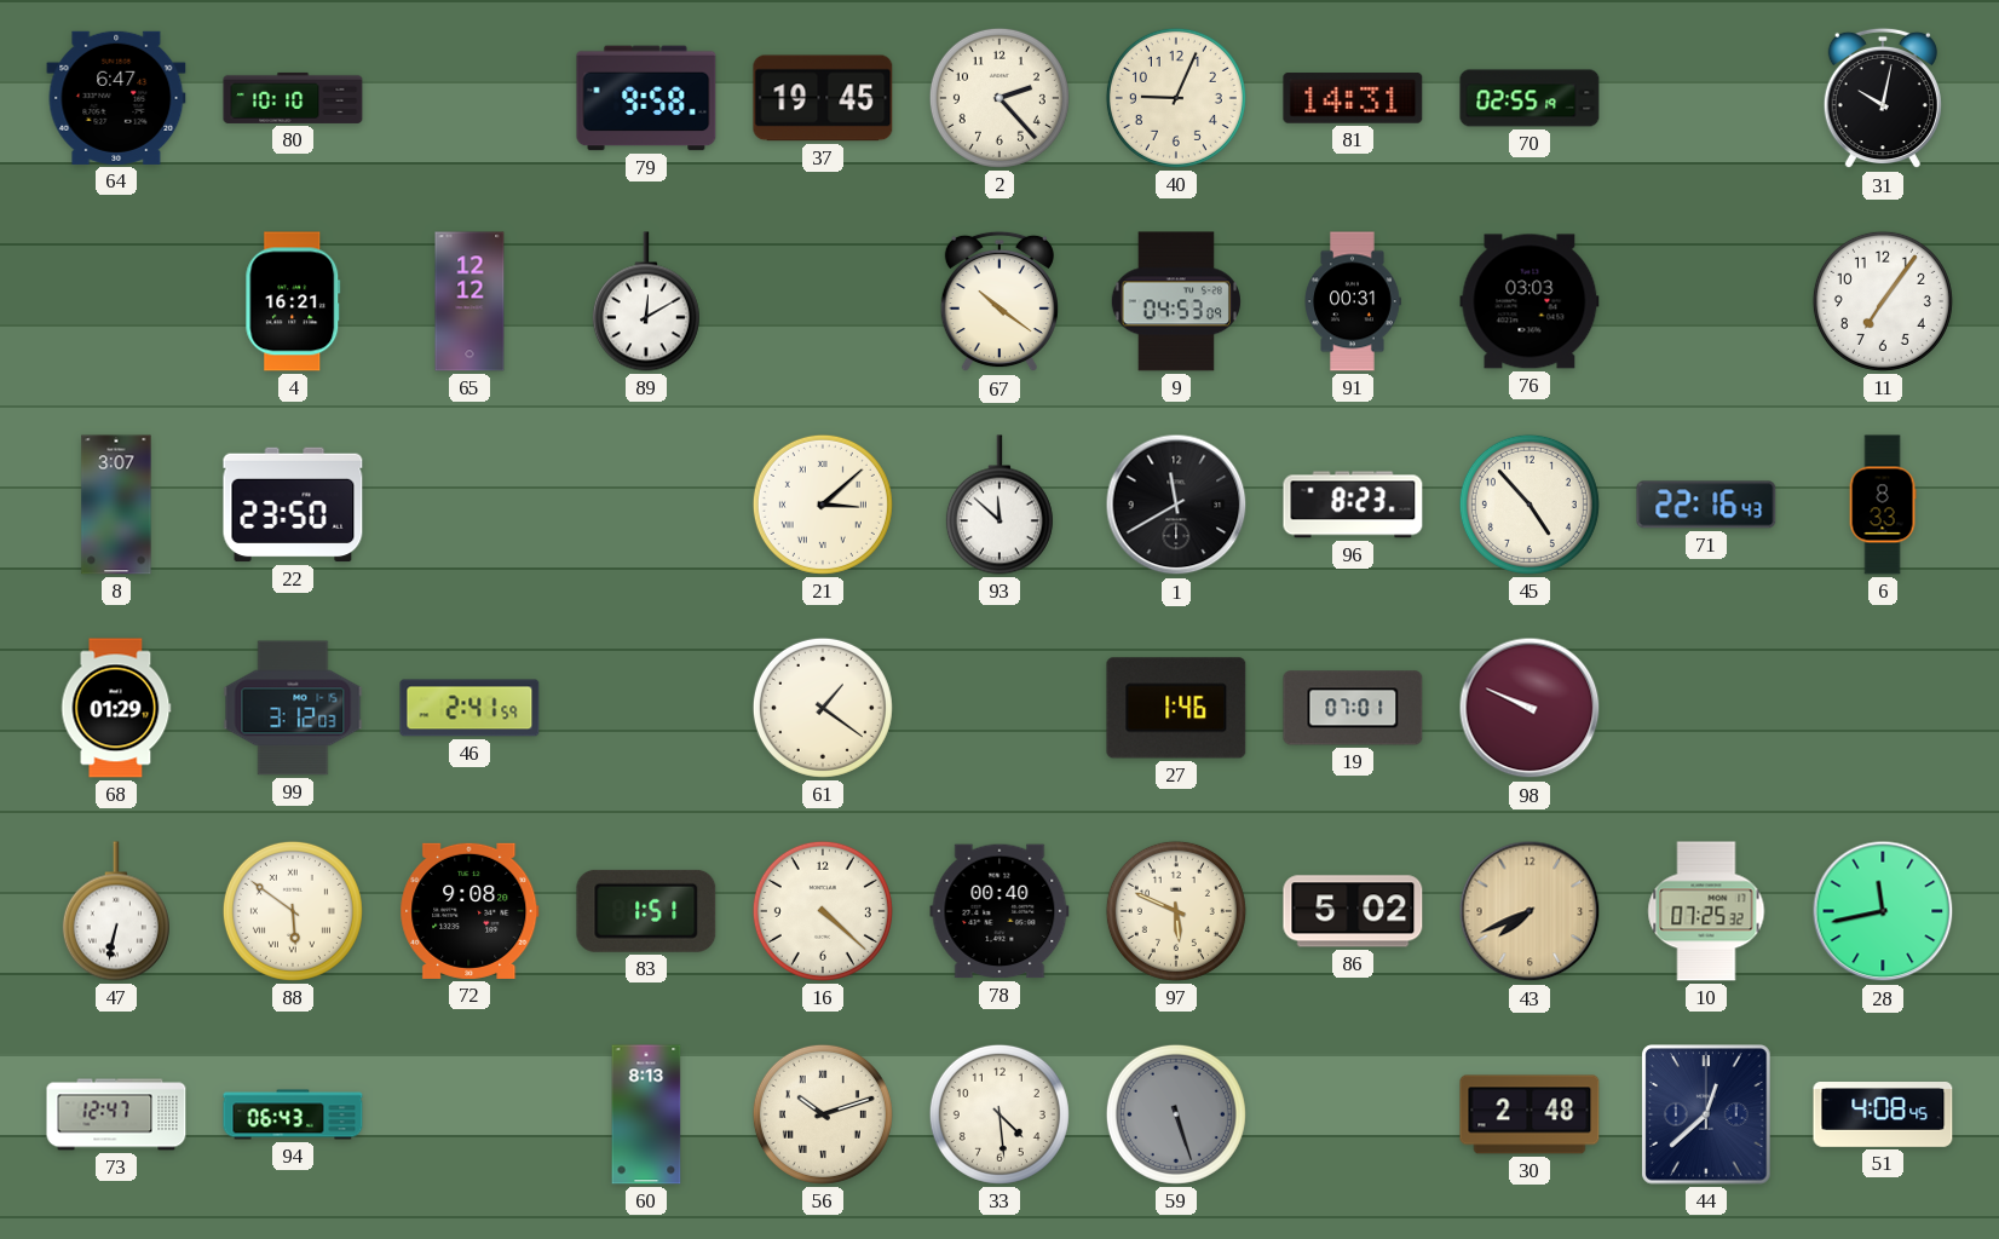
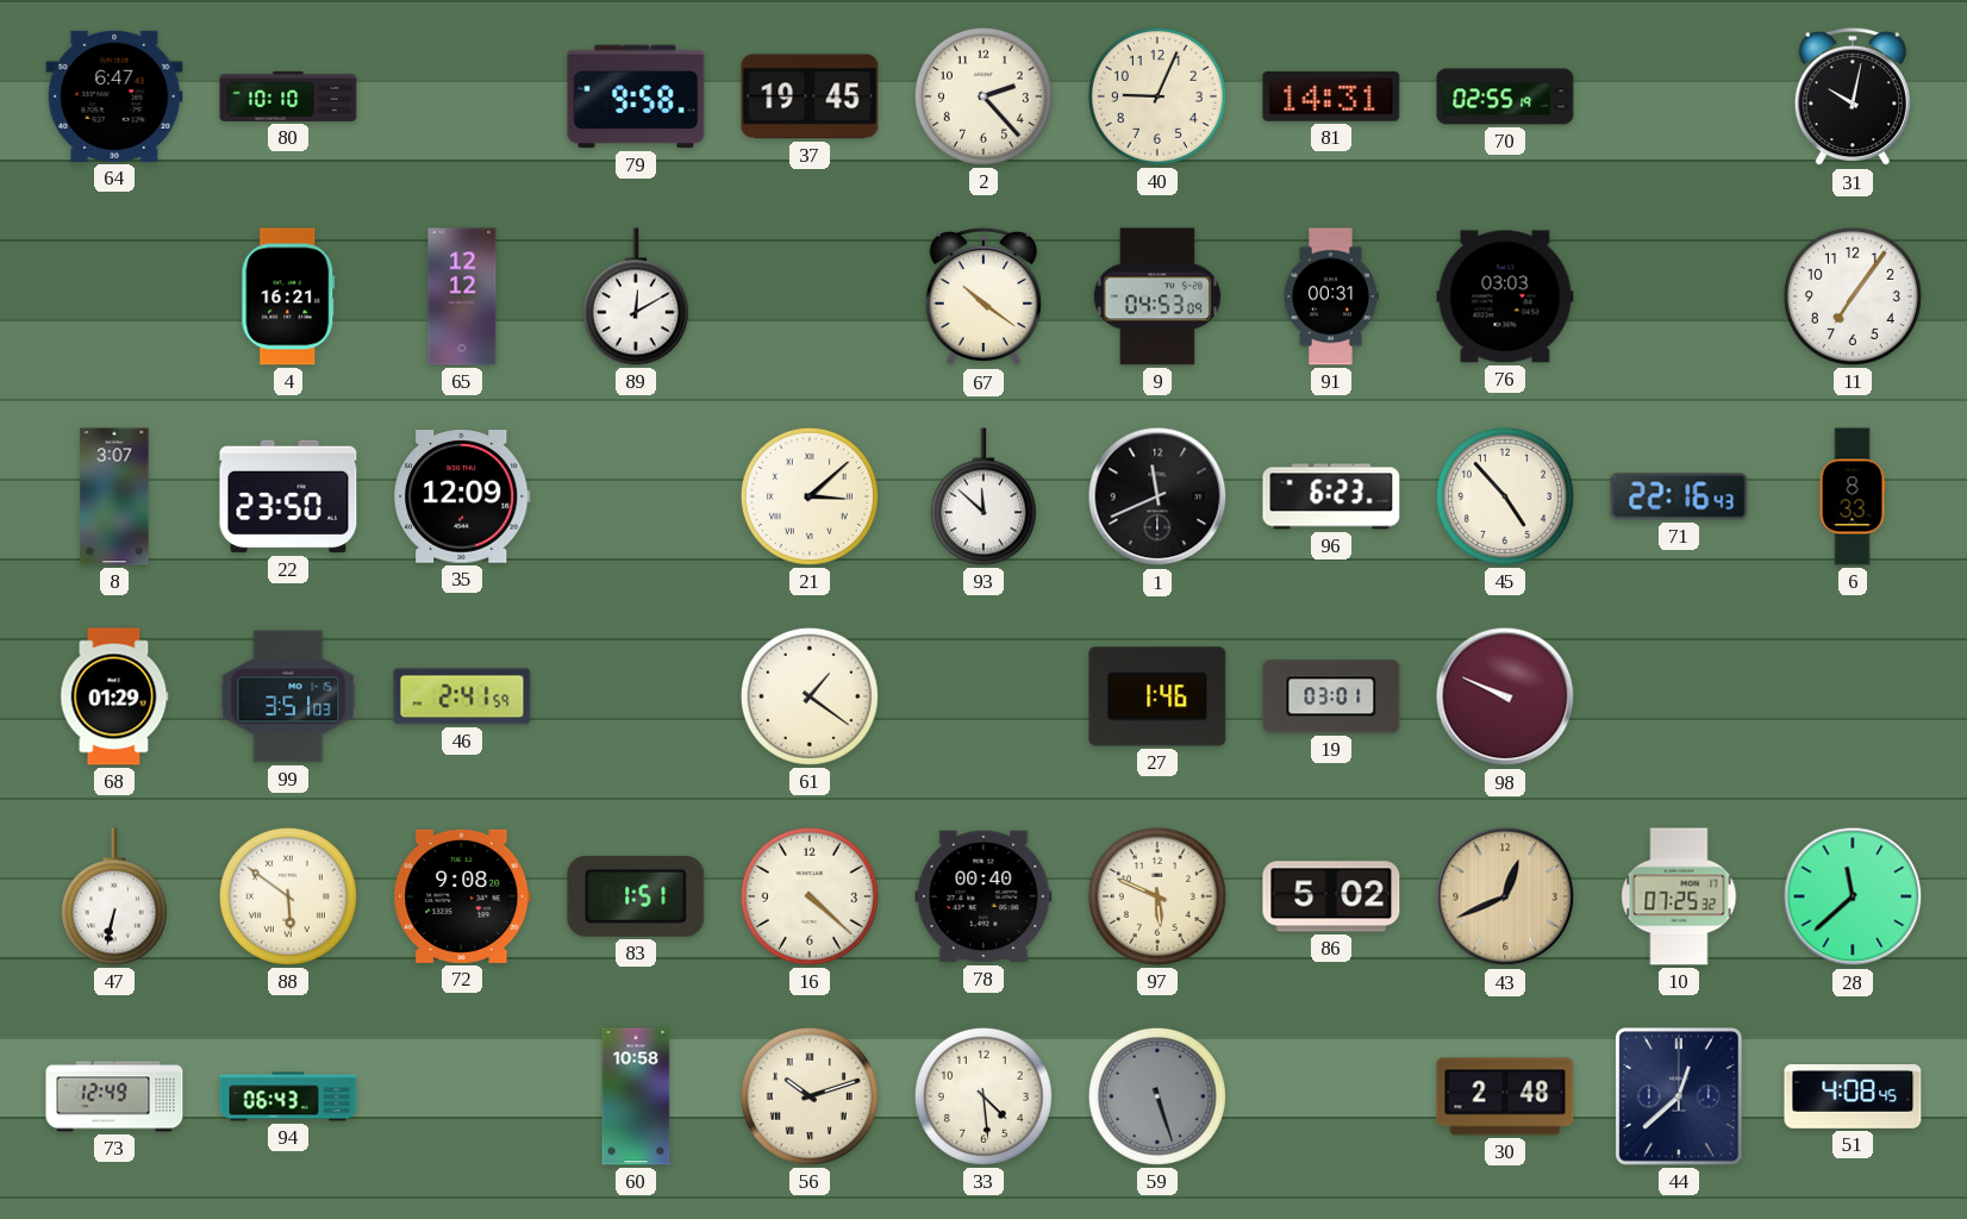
35: none -> 12:09 (463, 496)
1: 11:40 -> 11:41 (1157, 496)
96: 8:23 -> 6:23 (1331, 496)
99: 3:12 -> 3:51 (288, 696)
19: 07:01 -> 03:01 (1331, 696)
43: 7:41 -> 12:41 (1505, 896)
28: 11:43 -> 11:38 (1853, 896)
73: 12:47 -> 12:49 (114, 1096)
60: 8:13 -> 10:58 (636, 1096)
